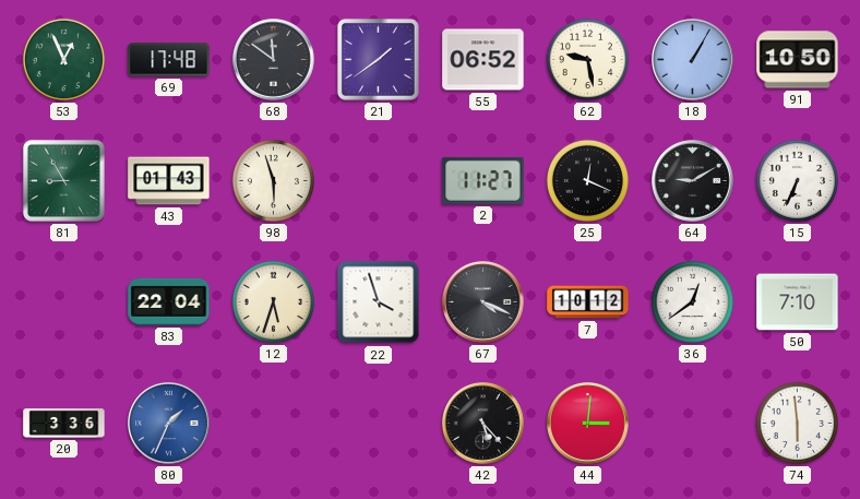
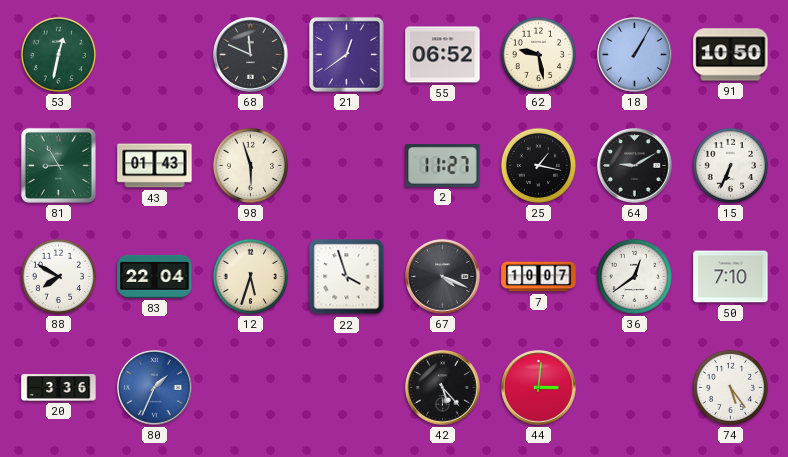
53: 12:56 -> 12:32 (58, 54)
69: 17:48 -> none (169, 60)
68: 11:51 -> 11:49 (251, 55)
21: 1:39 -> 12:39 (346, 54)
25: 12:19 -> 1:17 (538, 165)
88: none -> 7:50 (58, 276)
7: 10:12 -> 10:07 (539, 277)
74: 5:59 -> 5:24 (730, 387)
